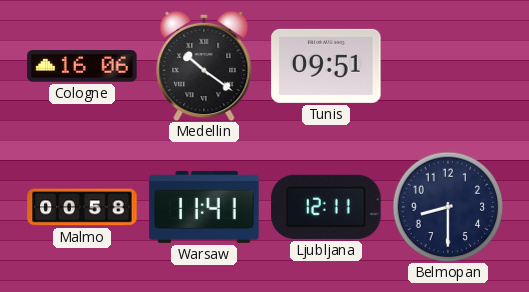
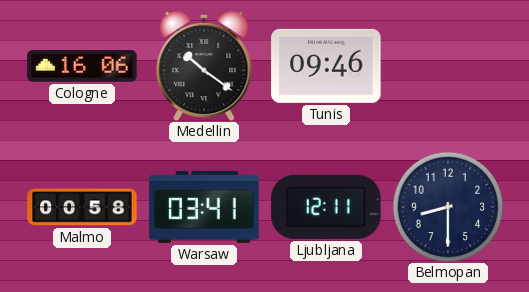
Tunis: 09:51 -> 09:46 (326, 66)
Warsaw: 11:41 -> 03:41 (204, 207)
